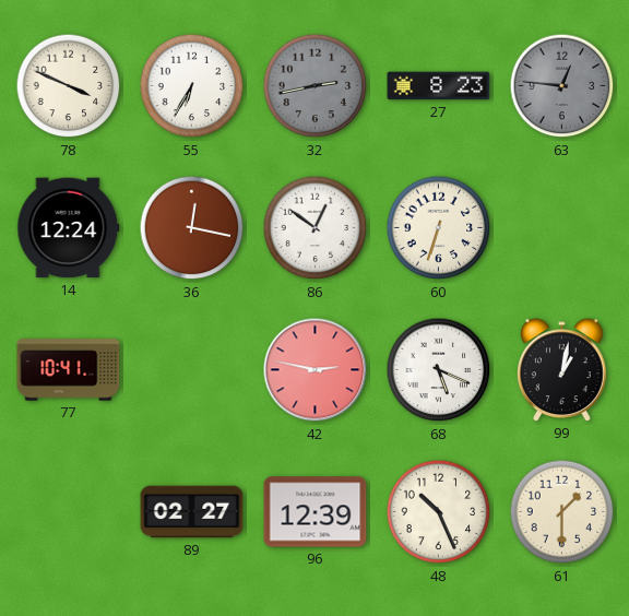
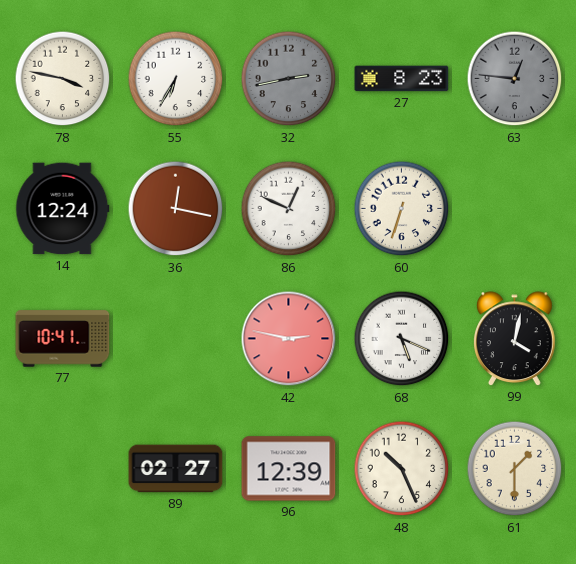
78: 3:49 -> 3:47 (63, 79)
86: 12:51 -> 12:49 (289, 209)
99: 1:02 -> 4:02 (515, 339)
